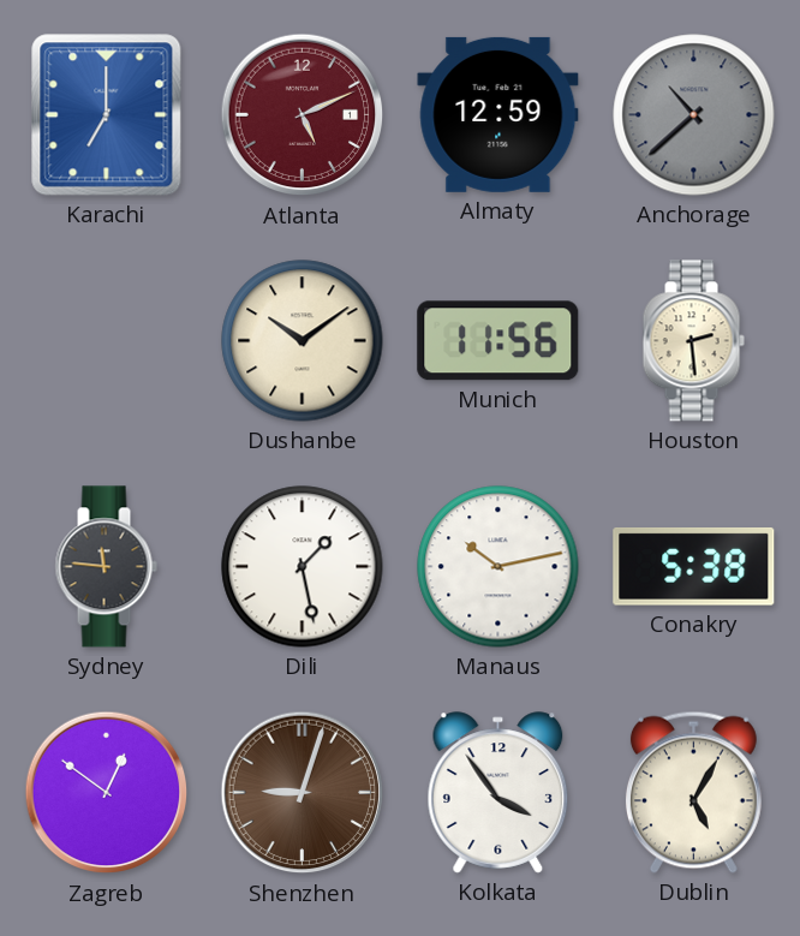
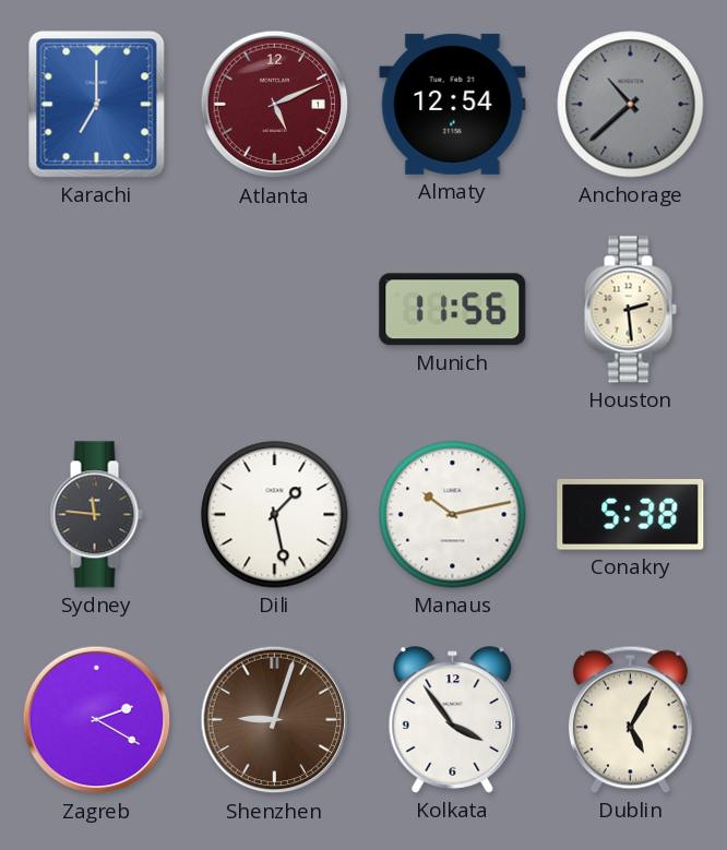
Almaty: 12:59 -> 12:54 (453, 104)
Dushanbe: 10:09 -> none (303, 341)
Zagreb: 12:51 -> 2:20 (97, 720)
